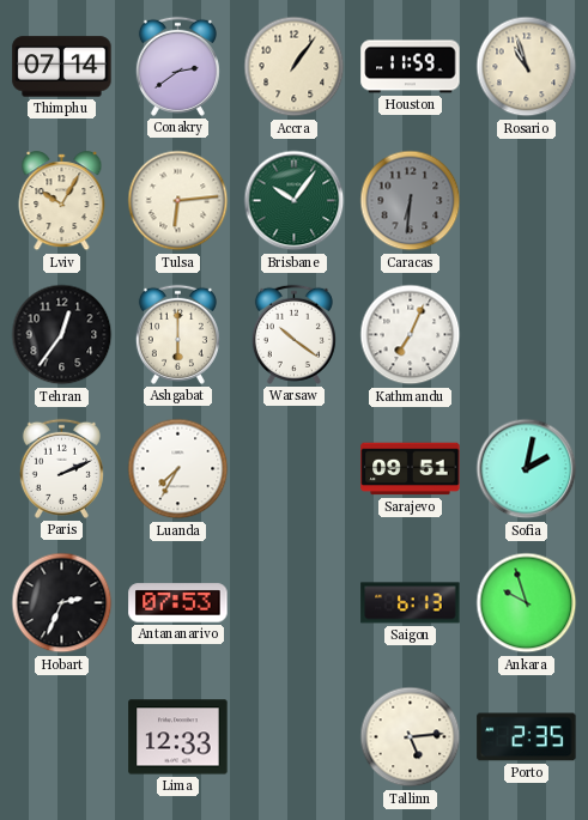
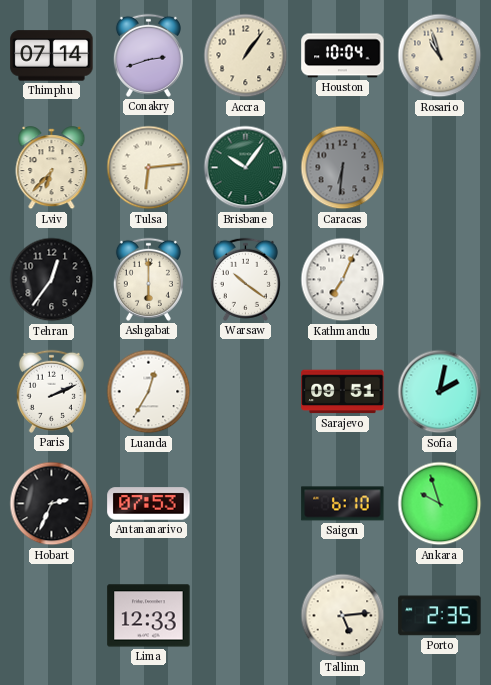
Conakry: 2:39 -> 2:42 (148, 55)
Houston: 11:59 -> 10:04 (343, 56)
Lviv: 10:05 -> 6:37 (52, 168)
Luanda: 7:35 -> 12:35 (149, 392)
Saigon: 6:13 -> 6:10 (343, 504)
